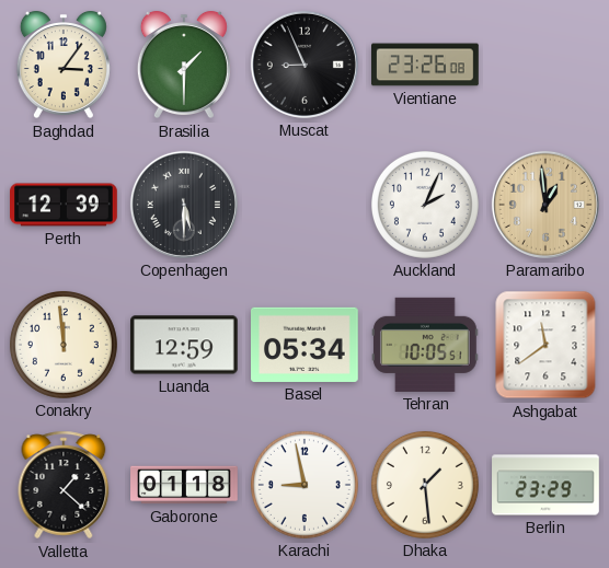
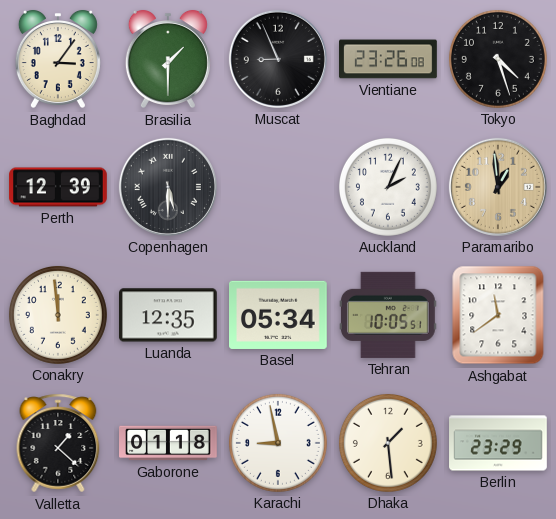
Tokyo: none -> 4:27 (498, 59)
Luanda: 12:59 -> 12:35 (169, 315)
